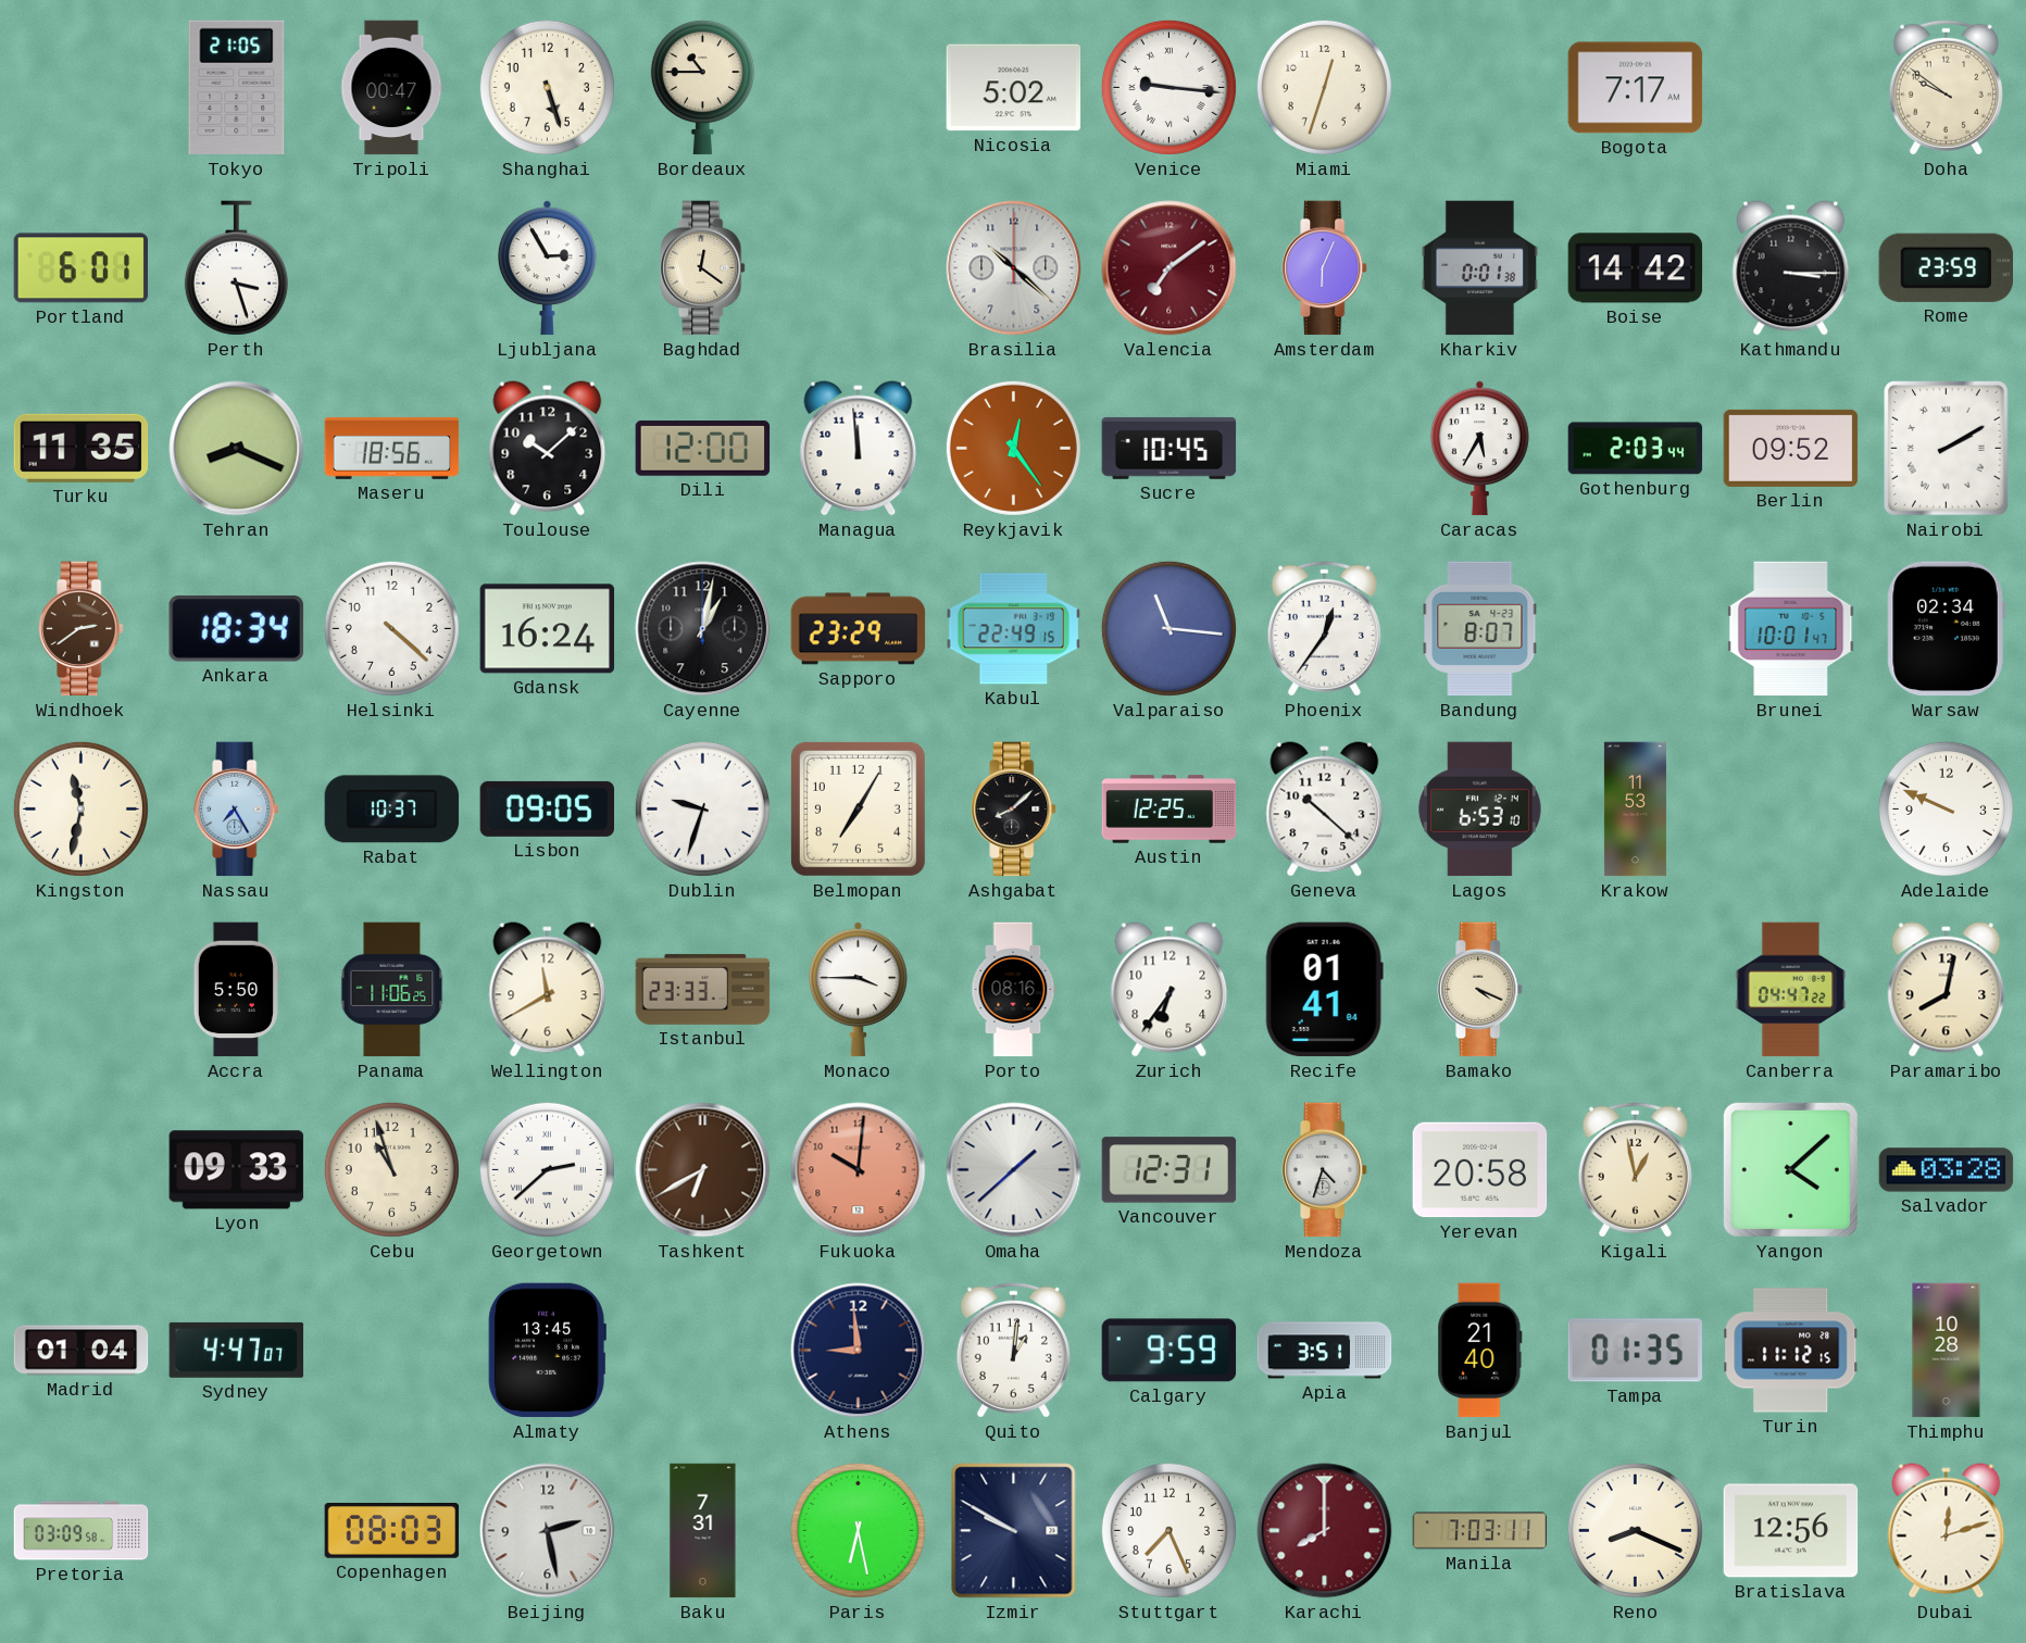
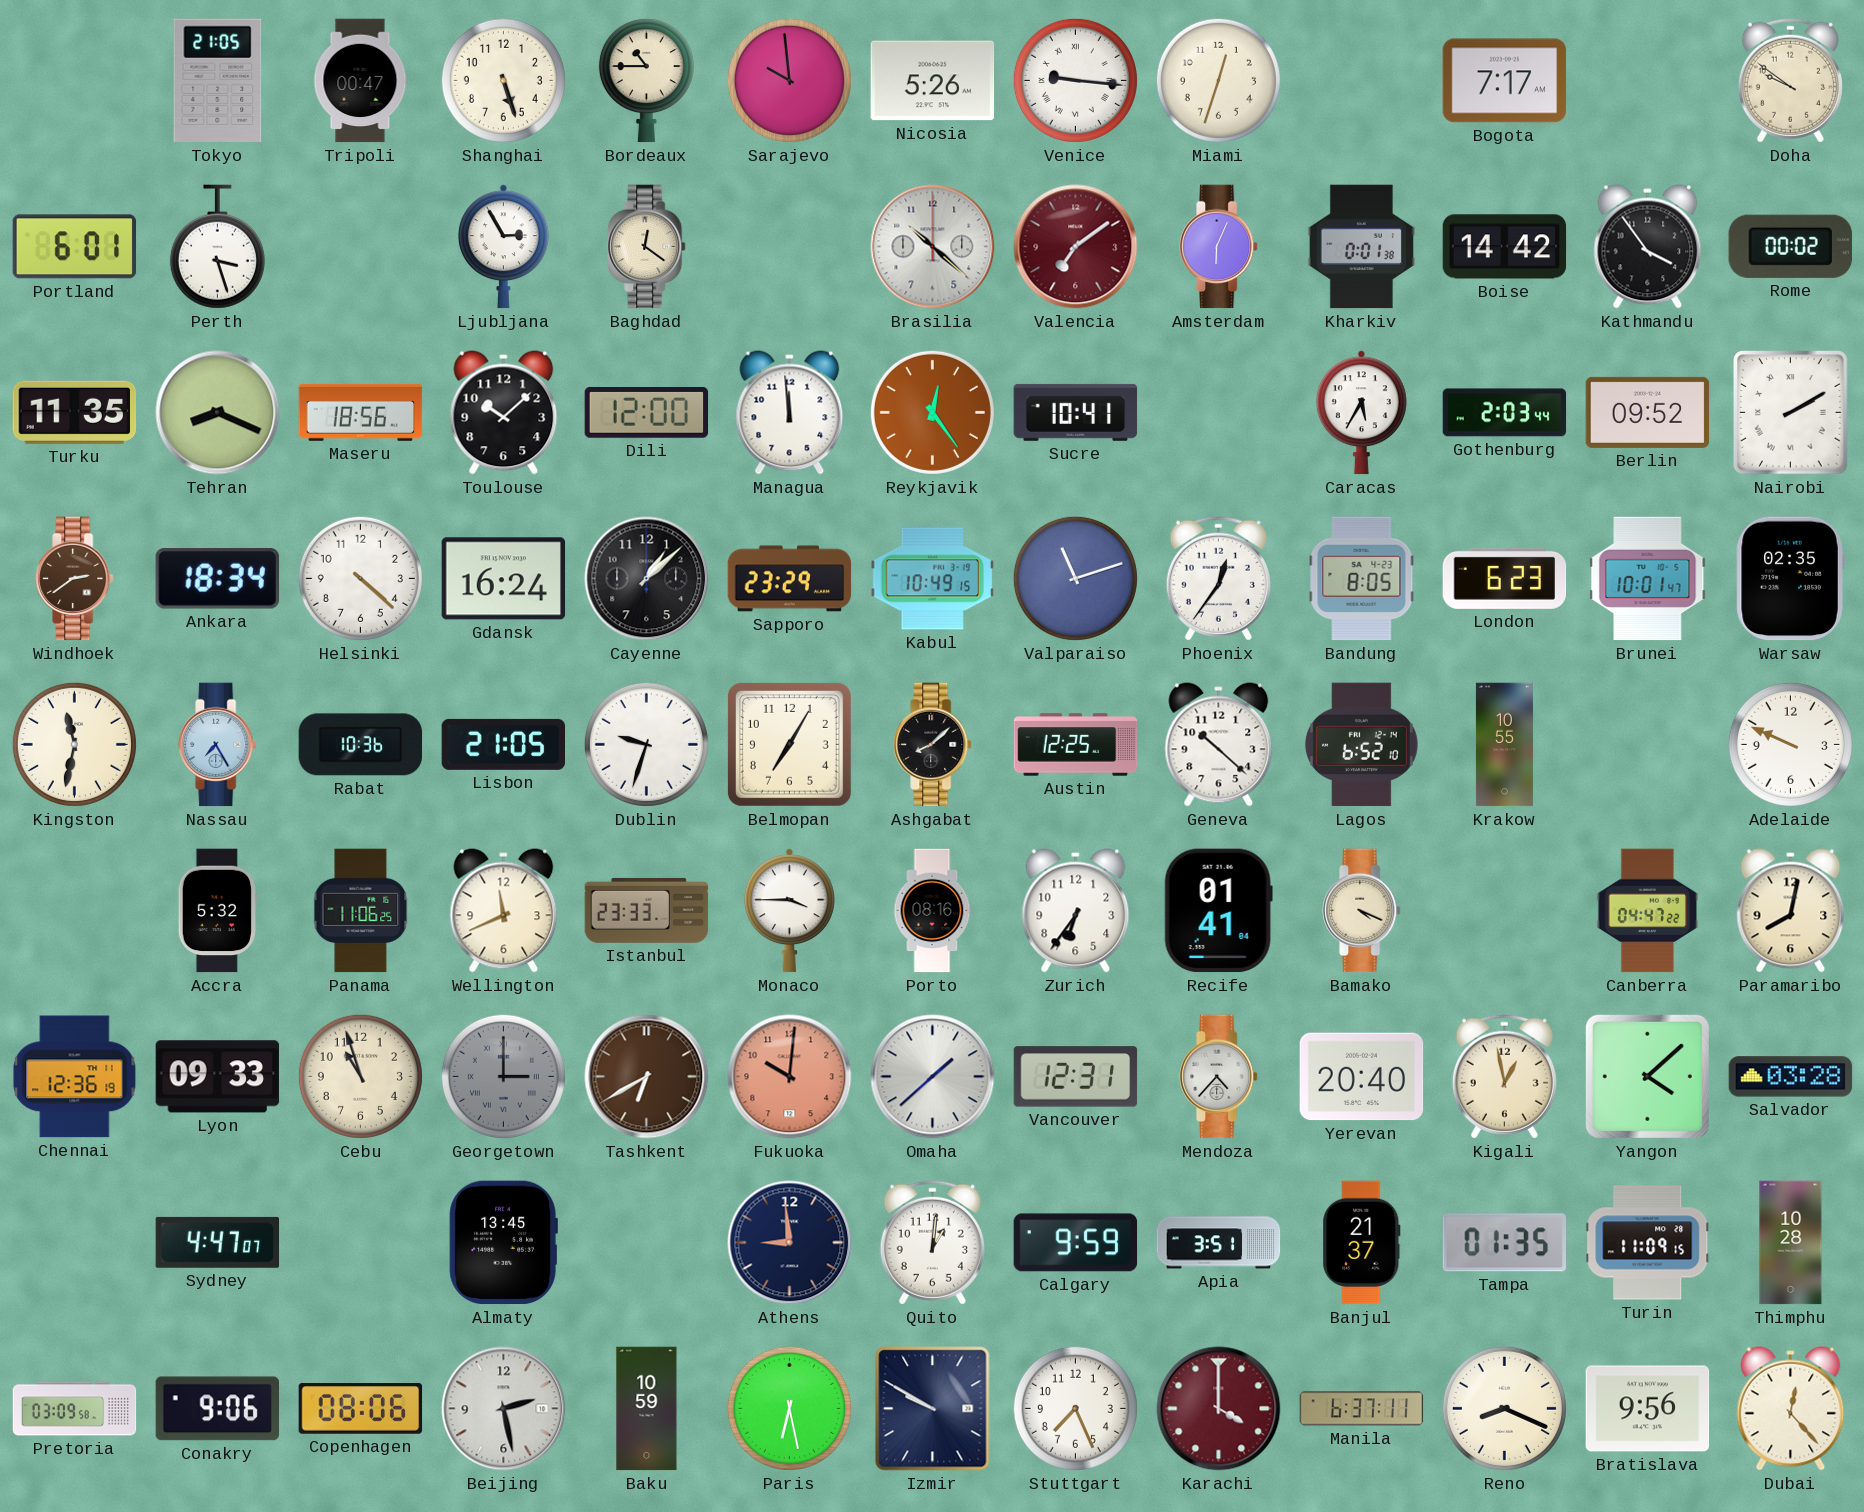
Sarajevo: none -> 9:59 (789, 80)
Nicosia: 5:02 -> 5:26 (933, 81)
Kathmandu: 3:15 -> 3:54 (1648, 247)
Rome: 23:59 -> 00:02 (1790, 246)
Sucre: 10:45 -> 10:41 (1076, 412)
Cayenne: 1:02 -> 1:08 (647, 579)
Kabul: 22:49 -> 10:49 (933, 579)
Valparaiso: 11:16 -> 11:12 (1075, 578)
Bandung: 8:07 -> 8:05 (1362, 579)
London: none -> 6:23 (1505, 578)
Warsaw: 02:34 -> 02:35 (1790, 579)
Rabat: 10:37 -> 10:36 (361, 745)
Lisbon: 09:05 -> 21:05 (504, 744)
Lagos: 6:53 -> 6:52 (1361, 745)
Krakow: 11:53 -> 10:55 (1504, 745)
Accra: 5:50 -> 5:32 (217, 911)
Wellington: 11:40 -> 11:41 (504, 911)
Chennai: none -> 12:36 (75, 1077)
Georgetown: 2:38 -> 3:00 (503, 1076)
Georgetown dial: white -> grey (503, 1076)
Mendoza: 4:33 -> 4:37 (1219, 1077)
Yerevan: 20:58 -> 20:40 (1362, 1077)
Madrid: 01:04 -> none (82, 1351)
Banjul: 21:40 -> 21:37 (1362, 1243)
Turin: 11:12 -> 11:09 (1648, 1243)
Conakry: none -> 9:06 (217, 1409)
Copenhagen: 08:03 -> 08:06 (361, 1409)
Baku: 7:31 -> 10:59 (647, 1409)
Karachi: 8:00 -> 4:00 (1219, 1409)
Manila: 7:03 -> 6:37 (1362, 1409)
Bratislava: 12:56 -> 9:56 (1648, 1409)
Dubai: 12:12 -> 12:23 (1791, 1409)
